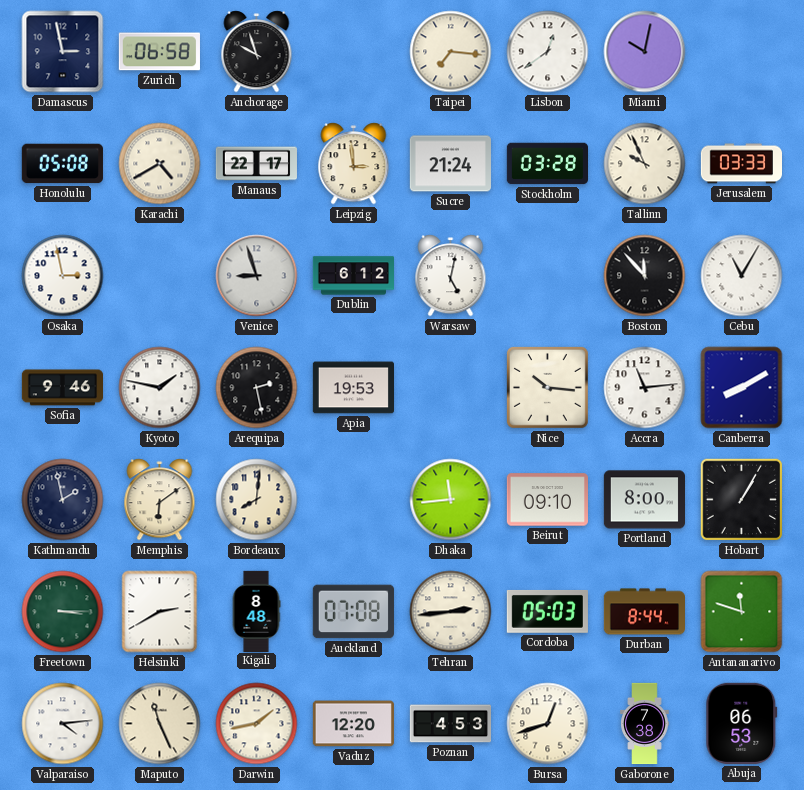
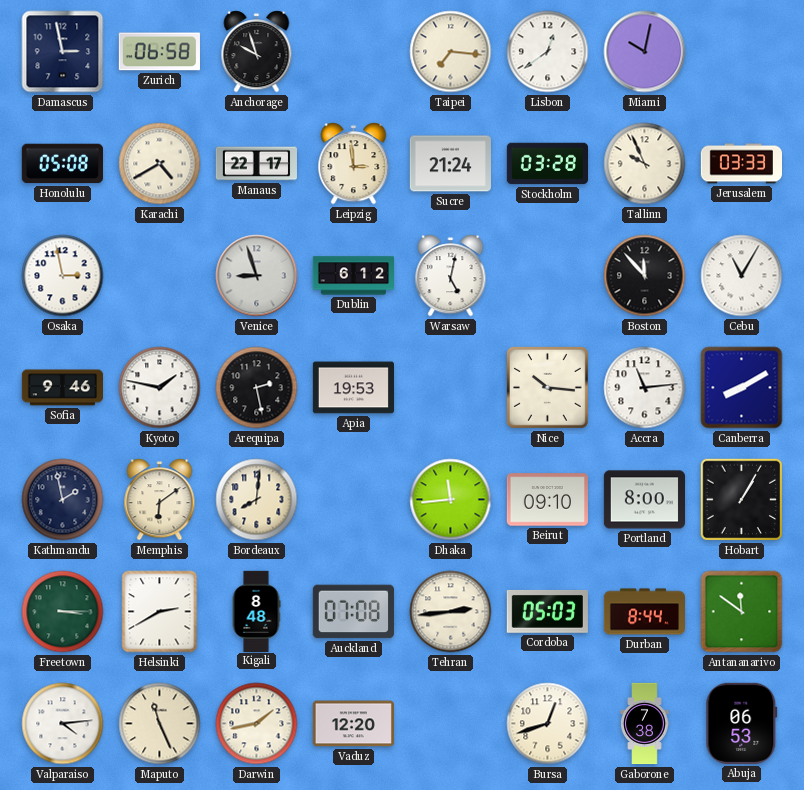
Antananarivo: 11:48 -> 11:51 (742, 612)
Poznan: 4:53 -> none (450, 724)
